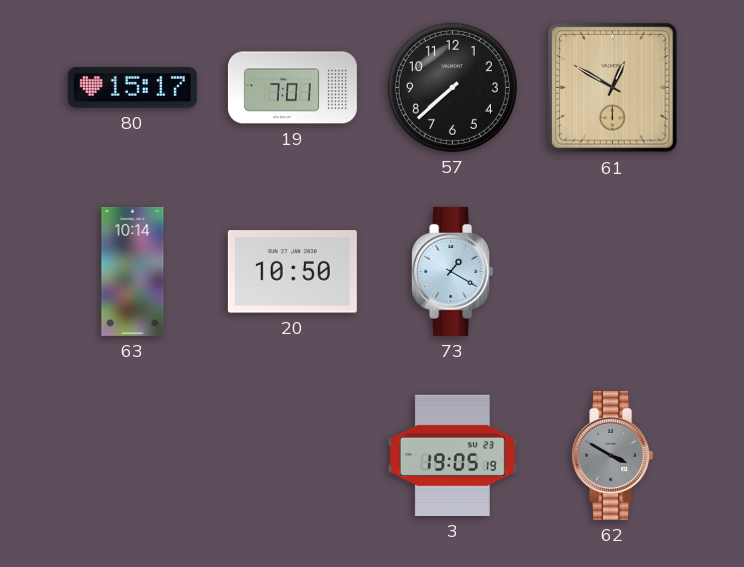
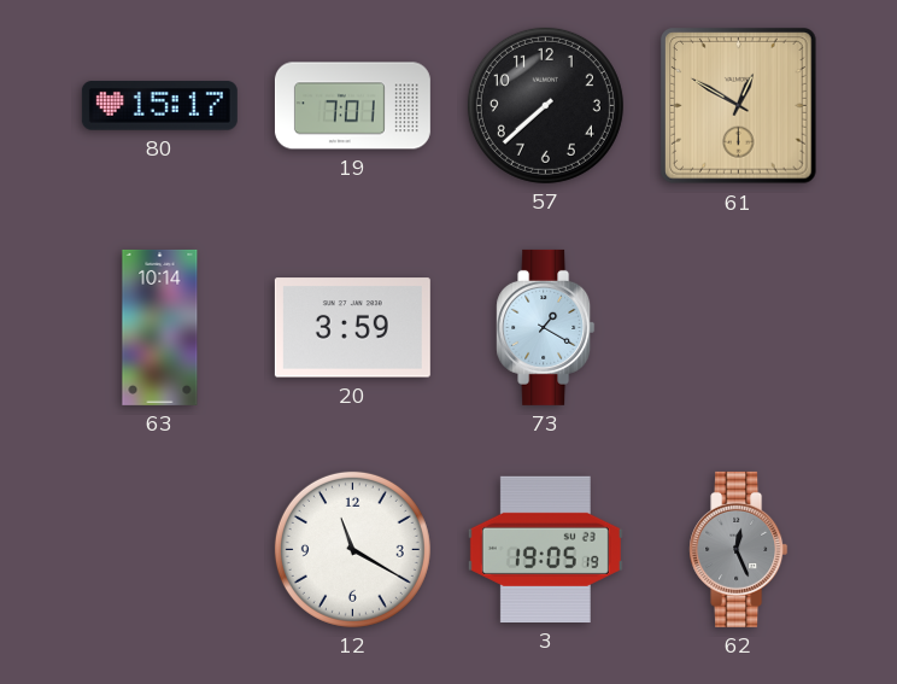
20: 10:50 -> 3:59 (352, 328)
12: none -> 11:20 (352, 549)
62: 3:50 -> 12:26 (739, 549)
